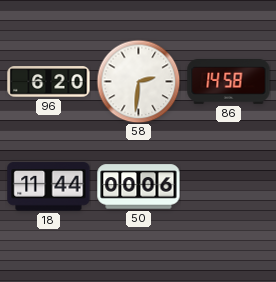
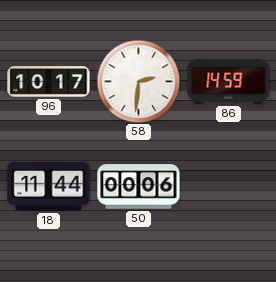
96: 6:20 -> 10:17 (49, 82)
86: 14:58 -> 14:59 (229, 82)
